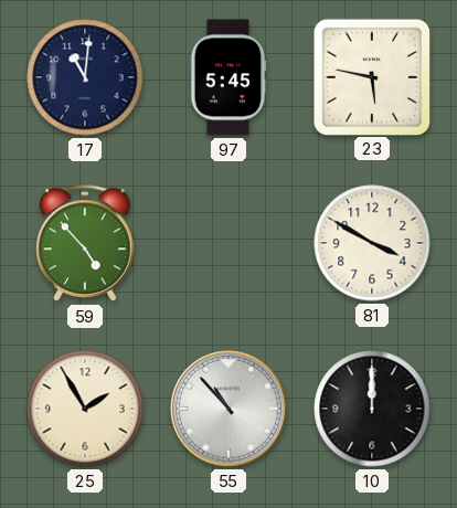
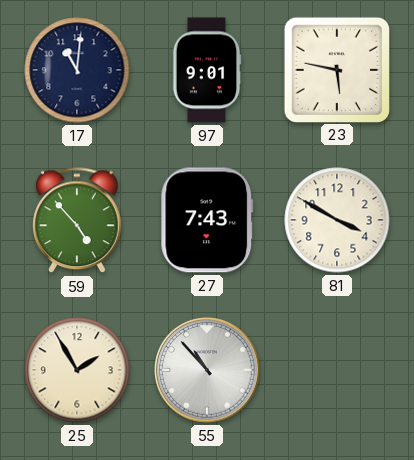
97: 5:45 -> 9:01 (207, 70)
27: none -> 7:43 (207, 220)
10: 12:00 -> none (372, 409)
